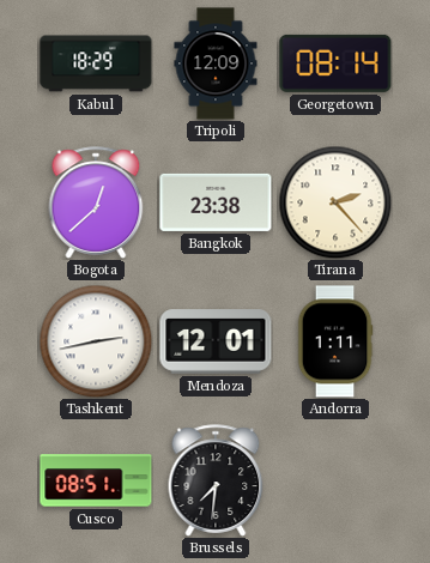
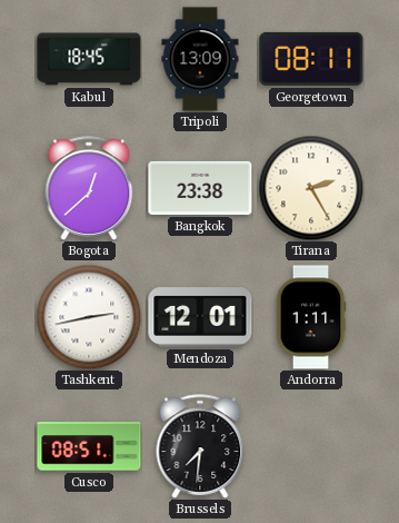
Kabul: 18:29 -> 18:45 (89, 59)
Tripoli: 12:09 -> 13:09 (200, 59)
Georgetown: 08:14 -> 08:11 (311, 59)
Tirana: 2:23 -> 2:25 (311, 188)
